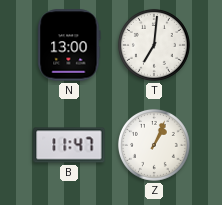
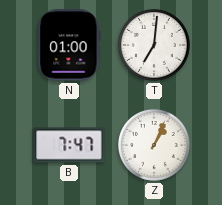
N: 13:00 -> 01:00 (69, 45)
B: 11:47 -> 7:47 (69, 145)
